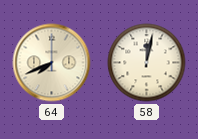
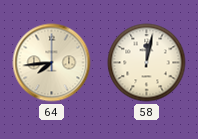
64: 7:41 -> 7:44 (52, 63)
